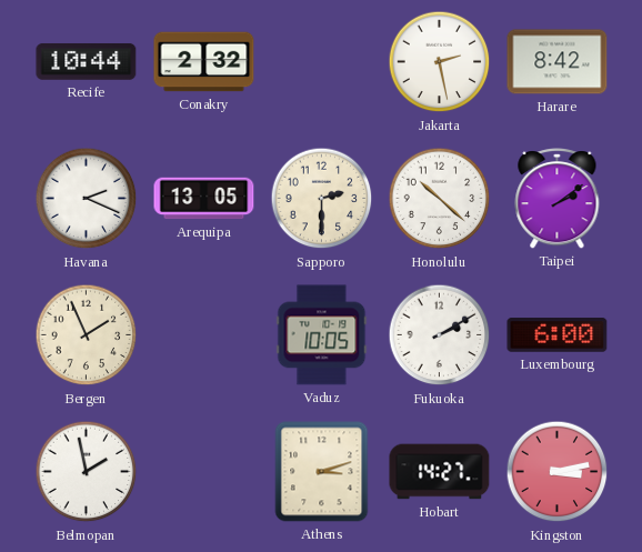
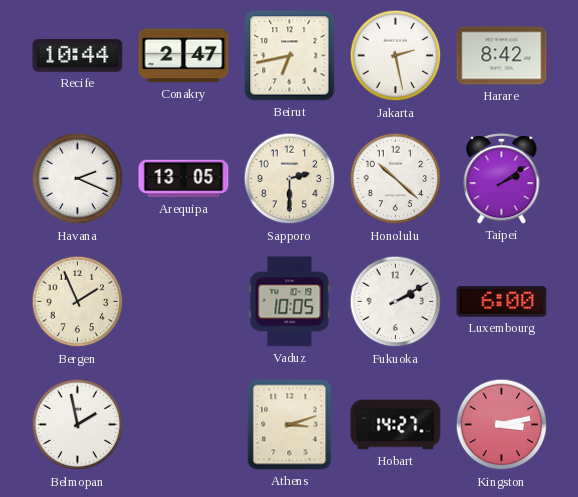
Conakry: 2:32 -> 2:47 (184, 56)
Beirut: none -> 6:43 (290, 56)
